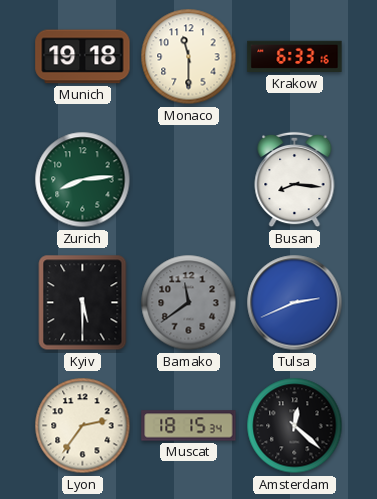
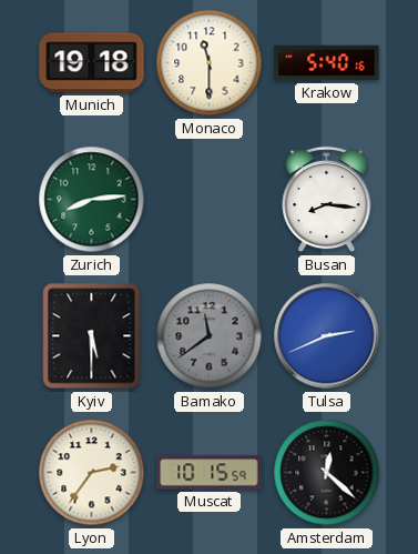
Krakow: 6:33 -> 5:40 (327, 63)
Muscat: 18:15 -> 10:15 (210, 473)
